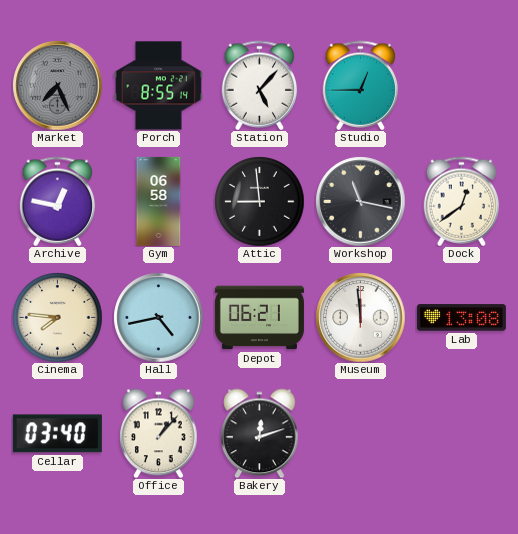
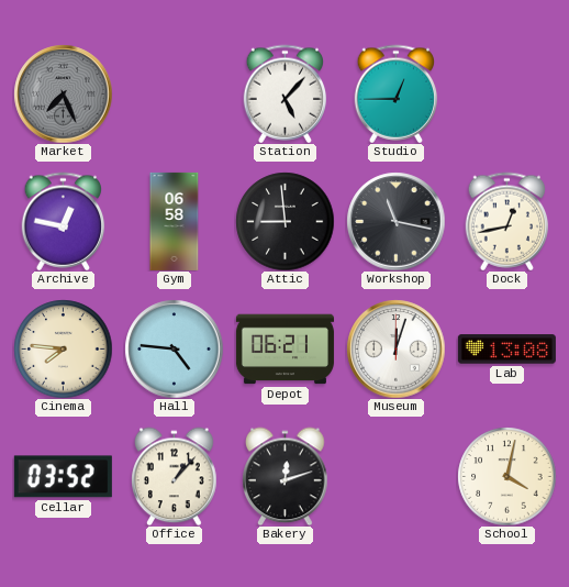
Porch: 8:55 -> none (158, 86)
Dock: 12:39 -> 12:43 (507, 221)
Hall: 4:43 -> 4:46 (174, 348)
Museum: 11:59 -> 12:03 (395, 348)
Cellar: 03:40 -> 03:52 (63, 477)
School: none -> 4:02 (506, 476)
